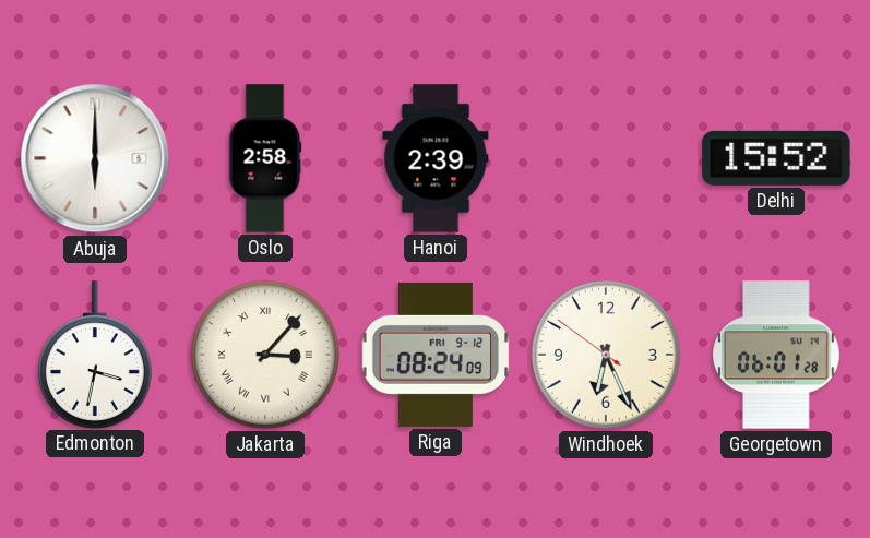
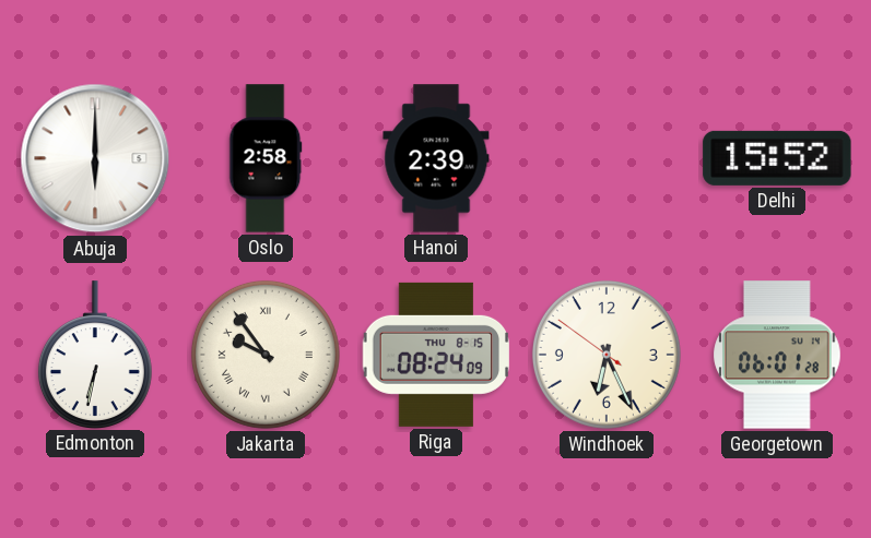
Edmonton: 3:32 -> 6:32 (95, 355)
Jakarta: 3:07 -> 9:54 (266, 355)
Riga date: FRI 9-12 -> THU 8-15 (436, 355)
